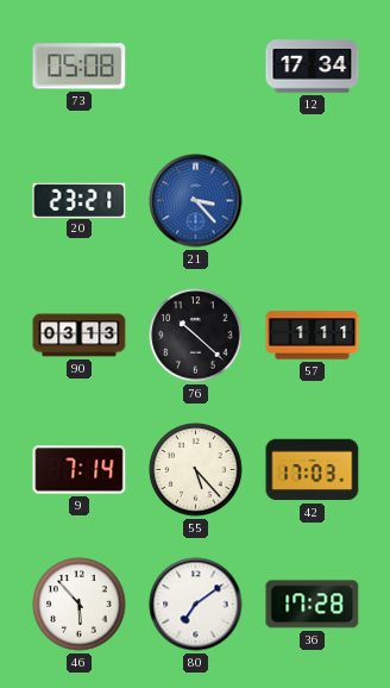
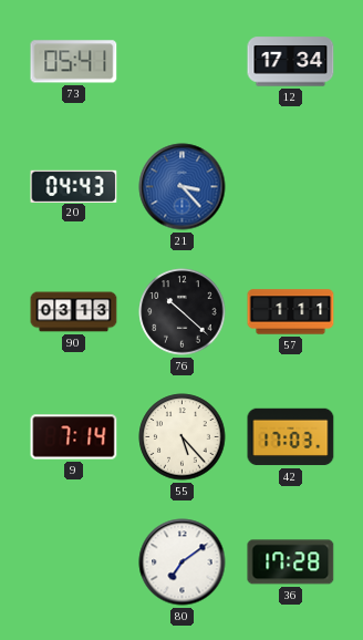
73: 05:08 -> 05:41 (74, 62)
20: 23:21 -> 04:43 (74, 186)
46: 5:53 -> none (80, 605)
